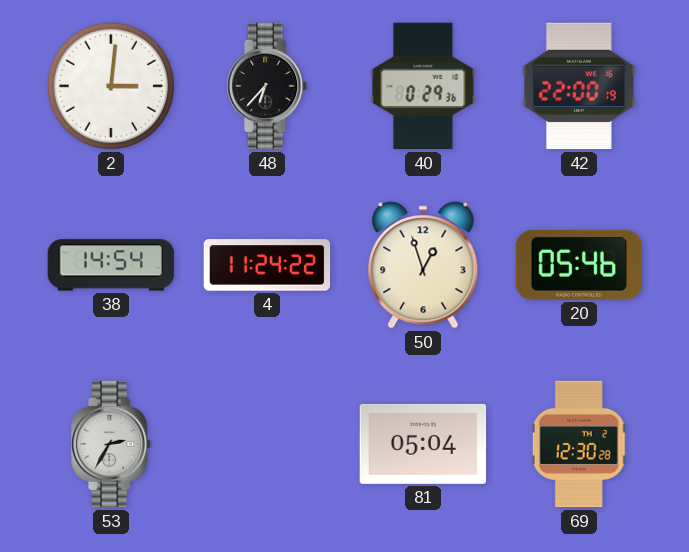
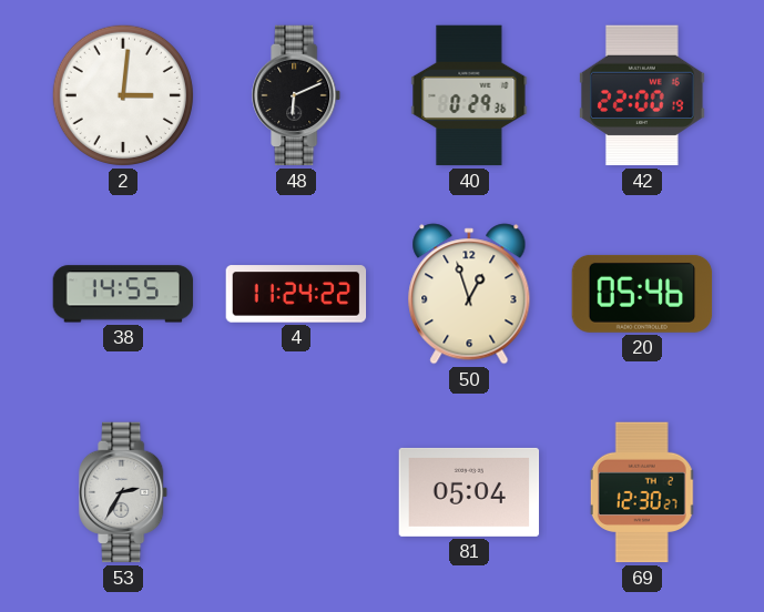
48: 6:37 -> 6:11 (297, 95)
38: 14:54 -> 14:55 (123, 294)
69: 12:30:28 -> 12:30:27 (642, 492)
